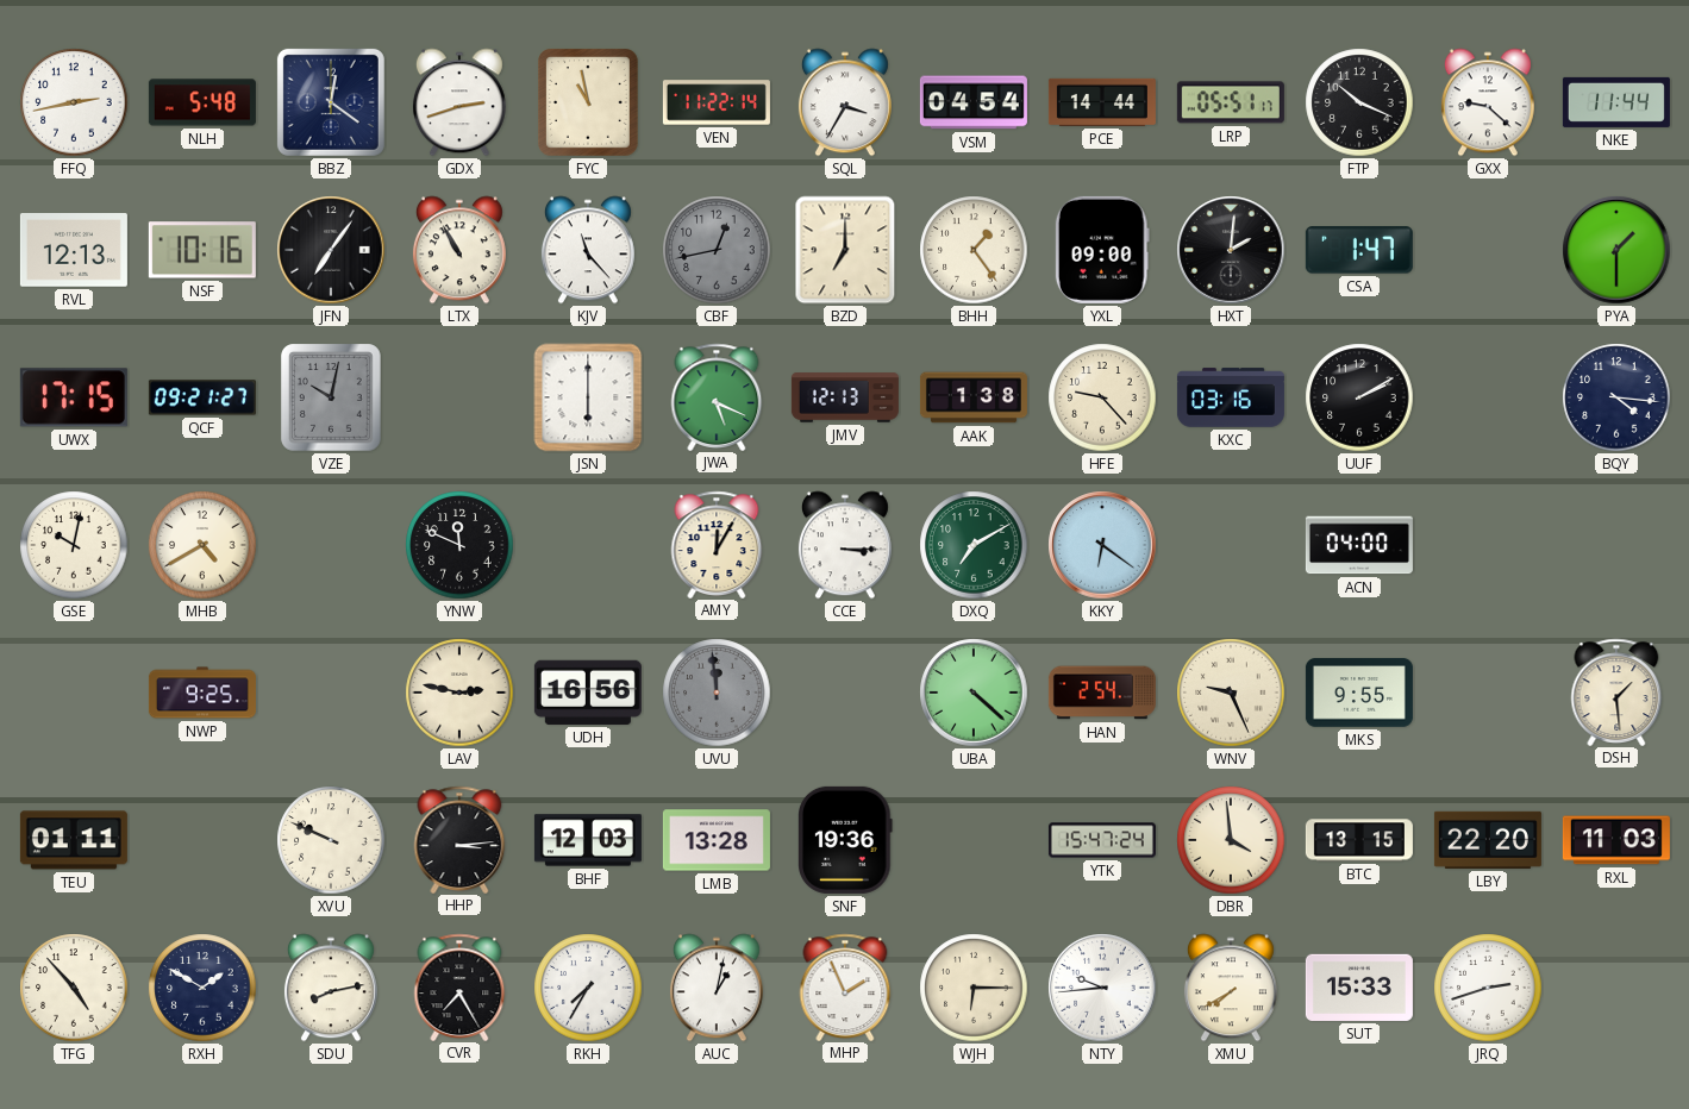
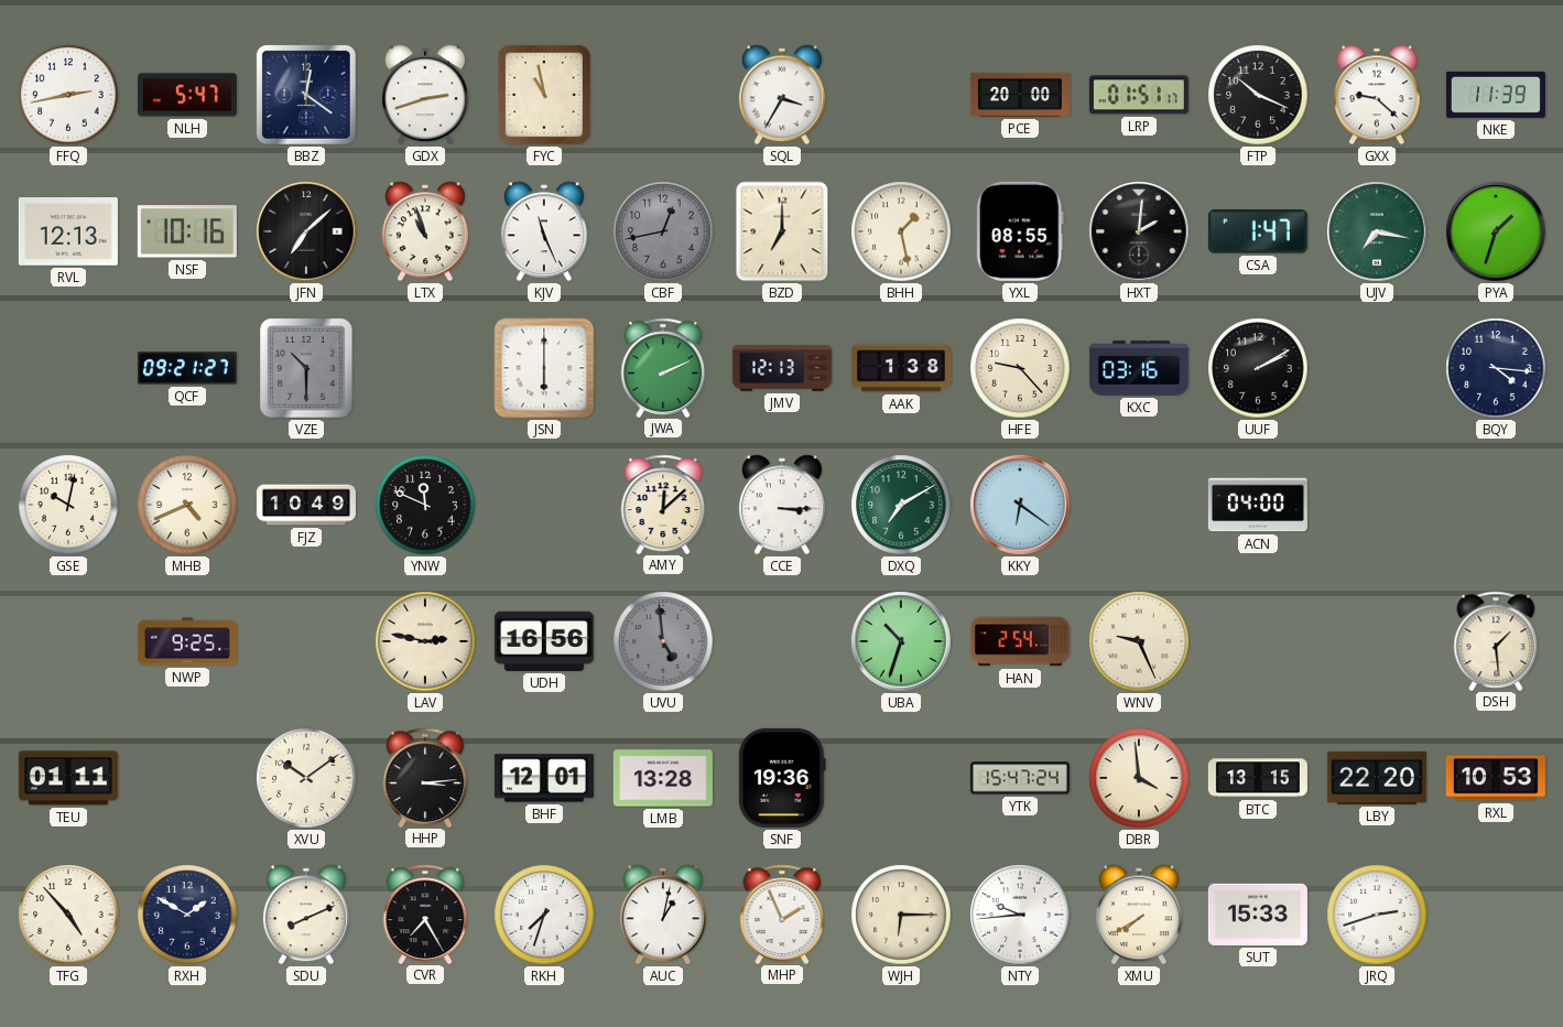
NLH: 5:48 -> 5:47 (187, 95)
VEN: 11:22 -> none (717, 102)
VSM: 04:54 -> none (974, 102)
PCE: 14:44 -> 20:00 (1020, 95)
LRP: 05:51 -> 01:51 (1139, 95)
NKE: 11:44 -> 11:39 (1496, 95)
JFN: 7:06 -> 7:08 (306, 231)
LTX: 10:55 -> 10:57 (425, 231)
KJV: 11:23 -> 11:26 (544, 231)
BHH: 1:24 -> 1:28 (901, 231)
YXL: 09:00 -> 08:55 (1020, 231)
UJV: none -> 7:17 (1377, 231)
PYA: 1:30 -> 1:33 (1496, 231)
UWX: 17:15 -> none (74, 397)
VZE: 10:02 -> 10:30 (307, 369)
JWA: 5:19 -> 2:11 (663, 367)
MHB: 4:40 -> 4:41 (187, 505)
FJZ: none -> 10:49 (306, 505)
AMY: 12:05 -> 12:08 (663, 504)
UVU: 11:59 -> 4:59 (663, 641)
UBA: 4:22 -> 10:33 (901, 641)
MKS: 9:55 -> none (1359, 693)
XVU: 9:49 -> 10:09 (306, 778)
BHF: 12:03 -> 12:01 (544, 778)
RXL: 11:03 -> 10:53 (1496, 778)
SDU: 8:13 -> 8:11 (306, 915)
RKH: 7:35 -> 7:33 (544, 915)
